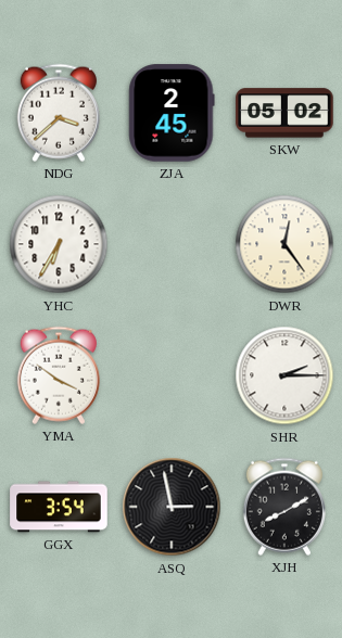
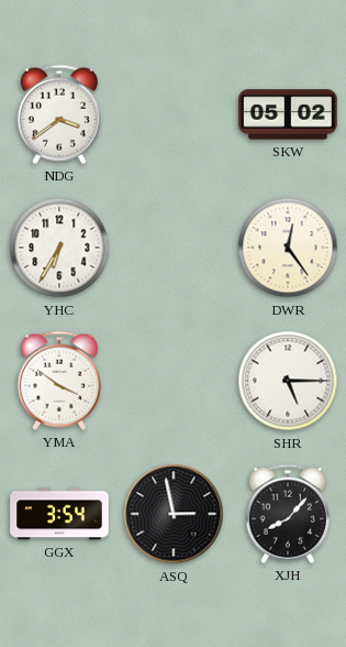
NDG: 3:38 -> 3:39 (59, 114)
ZJA: 2:45 -> none (172, 113)
SHR: 2:15 -> 5:15 (288, 381)
XJH: 8:10 -> 8:07 (288, 514)
